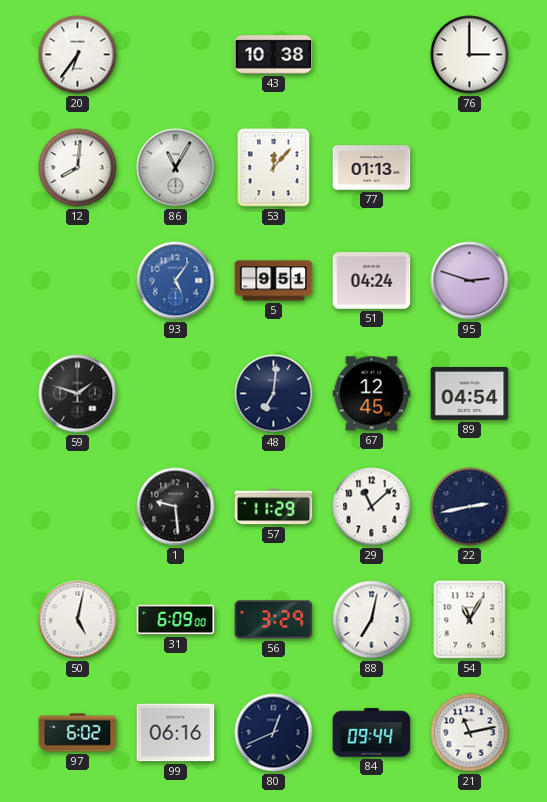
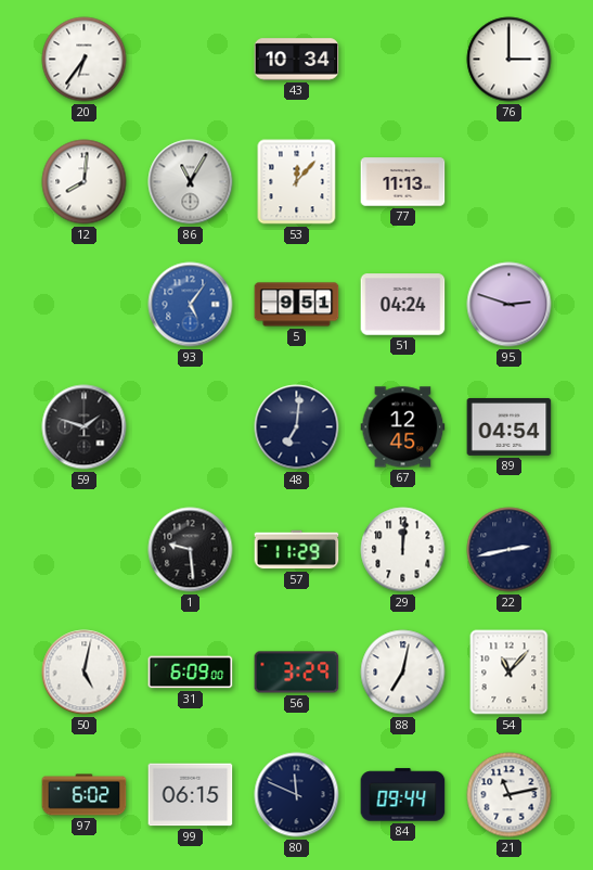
43: 10:38 -> 10:34 (297, 60)
77: 01:13 -> 11:13 (403, 182)
29: 11:08 -> 12:01 (403, 550)
54: 11:05 -> 11:07 (510, 673)
99: 06:16 -> 06:15 (191, 795)
80: 12:41 -> 11:49 (297, 795)
